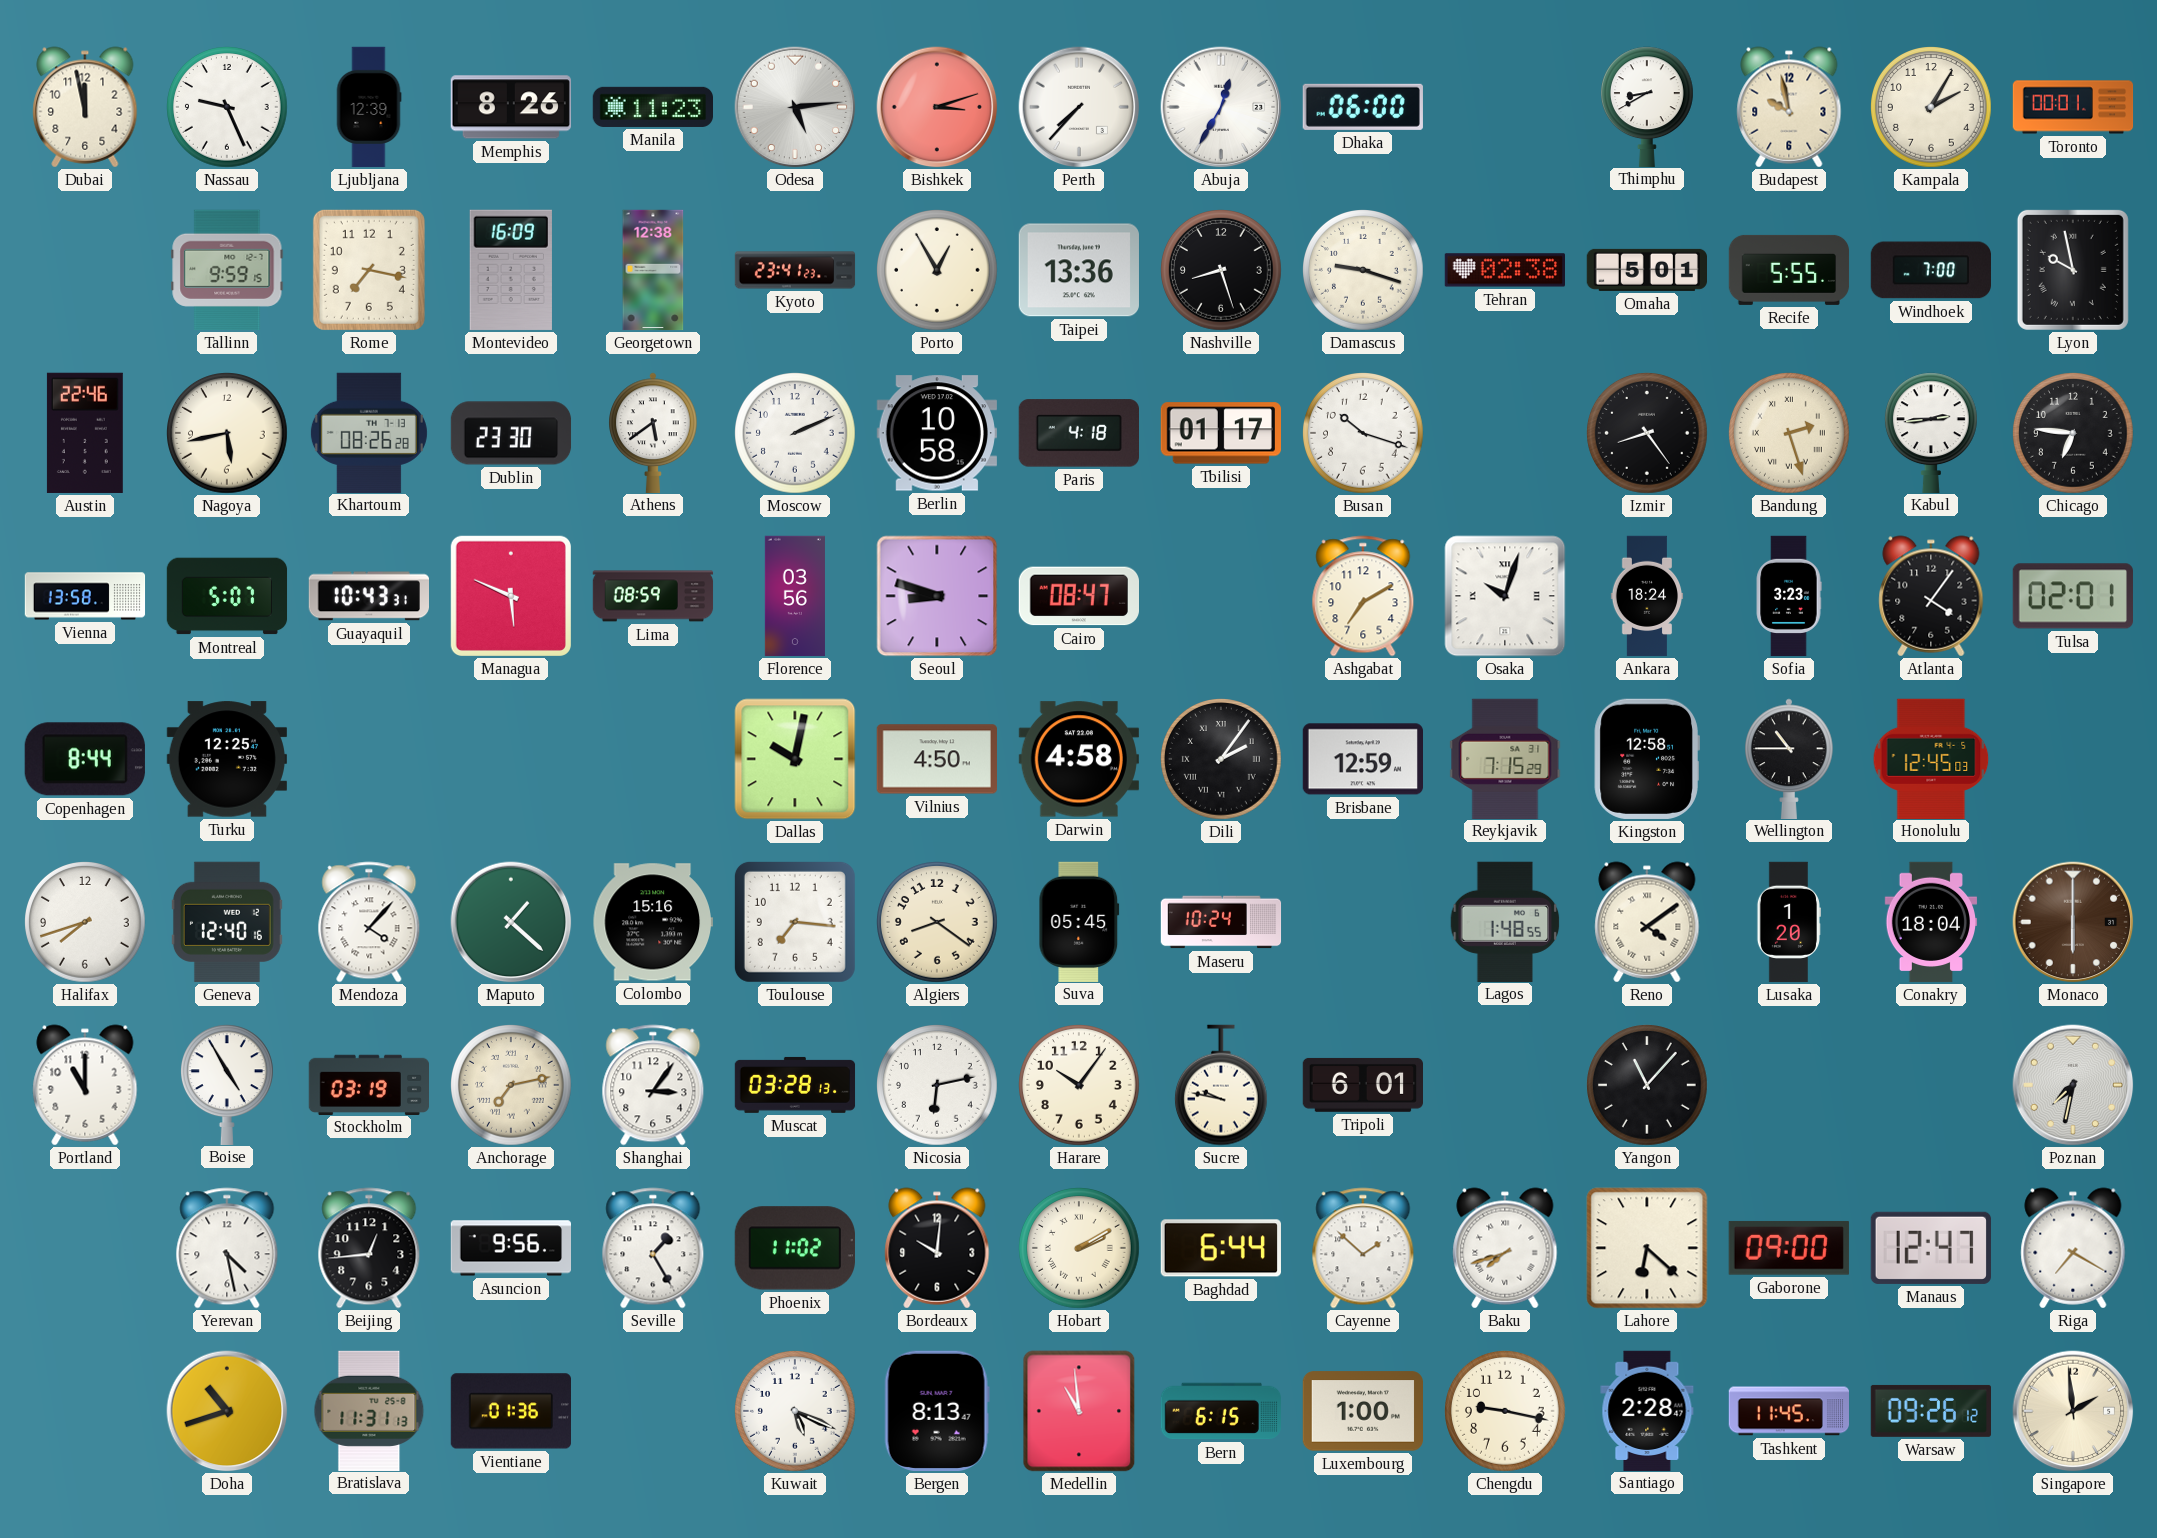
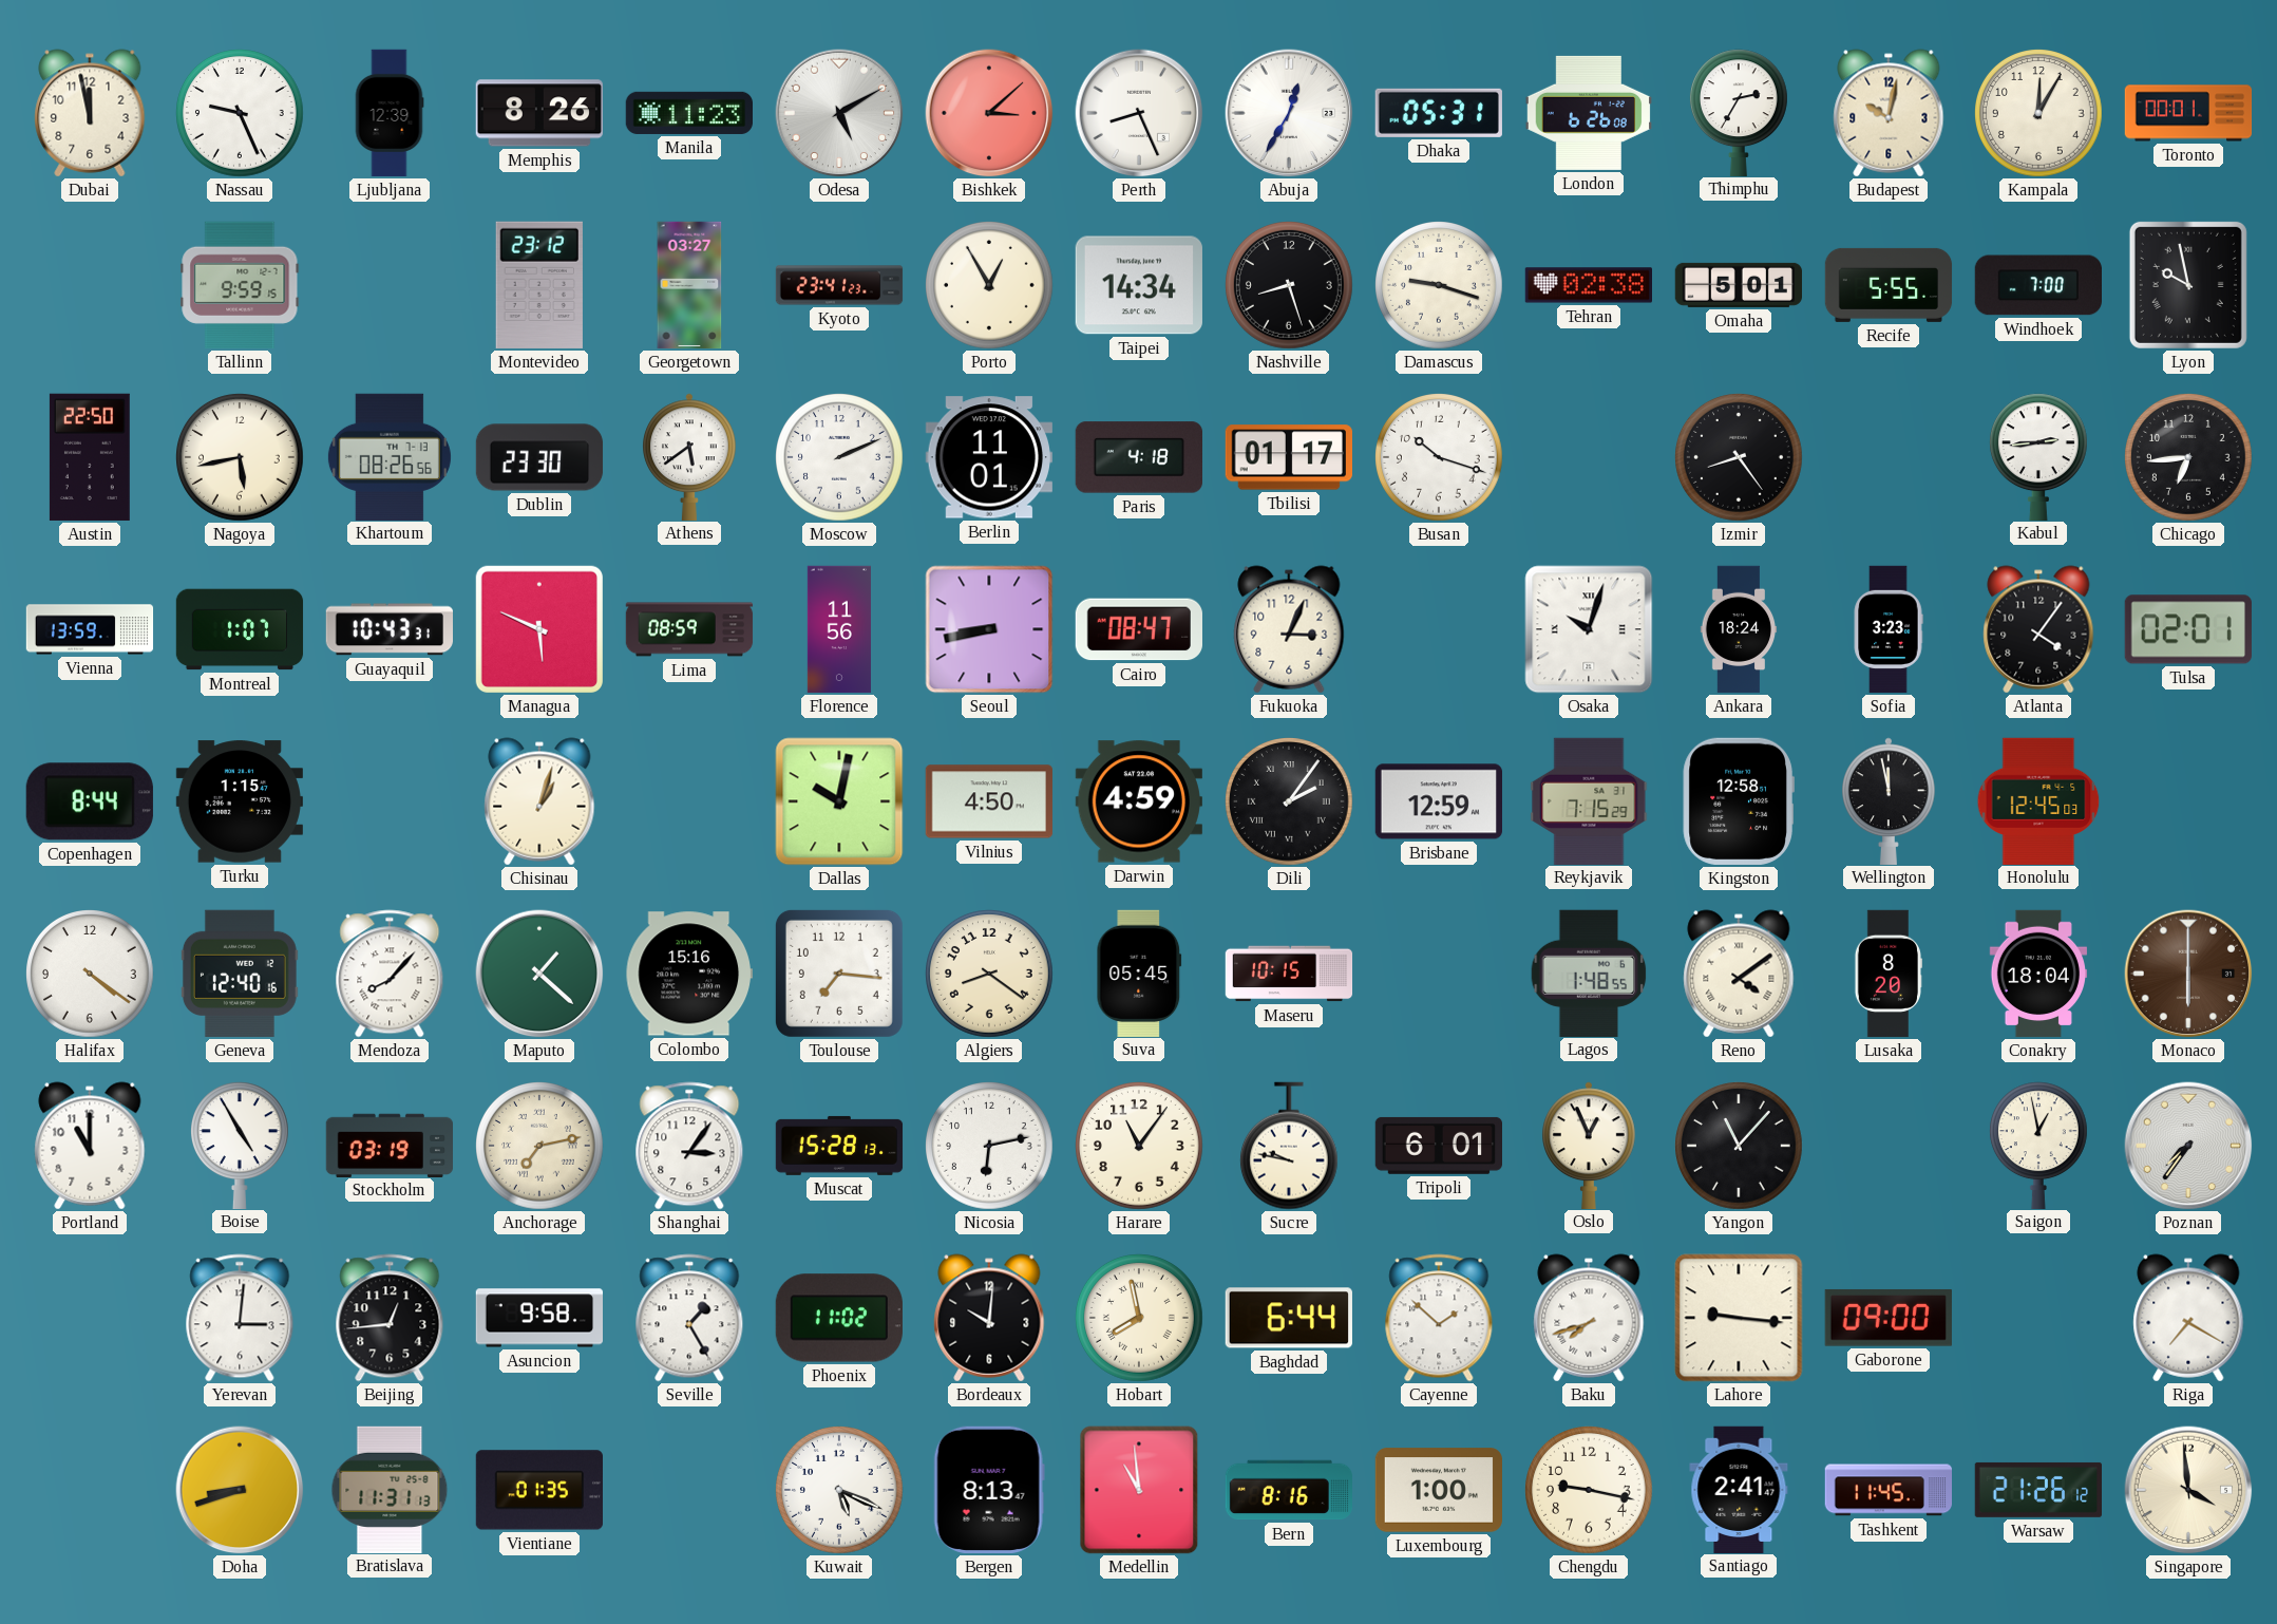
Odesa: 5:14 -> 5:10 (839, 113)
Bishkek: 3:12 -> 3:08 (989, 113)
Perth: 7:37 -> 8:26 (1139, 113)
Dhaka: 06:00 -> 05:31 (1439, 113)
London: none -> 6:26 (1588, 113)
Thimphu: 8:40 -> 2:35 (1739, 112)
Budapest: 9:58 -> 10:02 (1889, 113)
Kampala: 2:05 -> 12:05 (2039, 114)
Rome: 7:17 -> none (369, 270)
Montevideo: 16:09 -> 23:12 (539, 285)
Georgetown: 12:38 -> 03:27 (689, 285)
Taipei: 13:36 -> 14:34 (1139, 285)
Austin: 22:46 -> 22:50 (90, 457)
Khartoum: 08:26:28 -> 08:26:56 (390, 456)
Berlin: 10:58 -> 11:01 (989, 457)
Bandung: 2:27 -> none (1790, 434)
Chicago: 6:46 -> 6:44 (2189, 458)
Vienna: 13:58 -> 13:59 (90, 629)
Montreal: 5:07 -> 1:07 (240, 629)
Florence: 03:56 -> 11:56 (839, 629)
Seoul: 8:48 -> 8:43 (989, 629)
Fukuoka: none -> 3:04 (1289, 629)
Ashgabat: 7:10 -> none (1363, 596)
Turku: 12:25 -> 1:15 (240, 801)
Chisinau: none -> 1:03 (539, 801)
Darwin: 4:58 -> 4:59 (1139, 801)
Wellington: 10:45 -> 11:58 (1890, 800)
Halifax: 7:42 -> 4:21 (91, 975)
Mendoza: 4:07 -> 8:07 (390, 974)
Maseru: 10:24 -> 10:15 (1289, 974)
Lusaka: 1:20 -> 8:20 (1889, 974)
Muscat: 03:28 -> 15:28 (839, 1146)
Harare: 10:06 -> 11:06 (1140, 1147)
Oslo: none -> 12:56 (1590, 1145)
Saigon: none -> 12:58 (2038, 1145)
Poznan: 7:32 -> 7:36 (2188, 1146)
Yerevan: 4:28 -> 3:01 (240, 1318)
Asuncion: 9:56 -> 9:58 (538, 1318)
Hobart: 2:10 -> 7:58 (1140, 1319)
Lahore: 6:22 -> 9:16 (1739, 1318)
Manaus: 12:47 -> none (1931, 1248)
Doha: 10:42 -> 8:42 (240, 1490)
Vientiane: 01:36 -> 01:35 (538, 1490)
Bern: 6:15 -> 8:16 (1288, 1490)
Santiago: 2:28 -> 2:41 (1739, 1489)
Warsaw: 09:26 -> 21:26 (2037, 1490)
Singapore: 1:59 -> 3:59 (2188, 1490)
